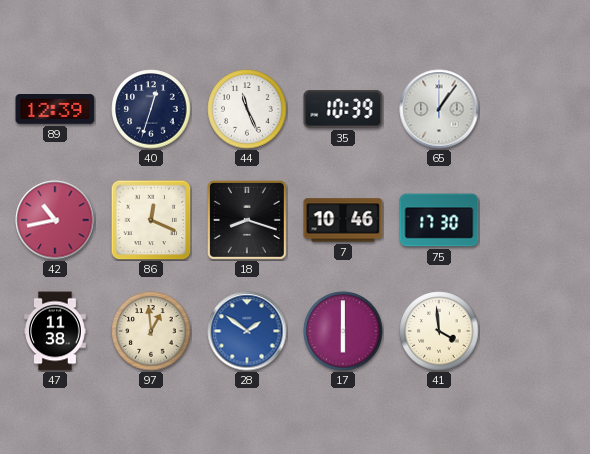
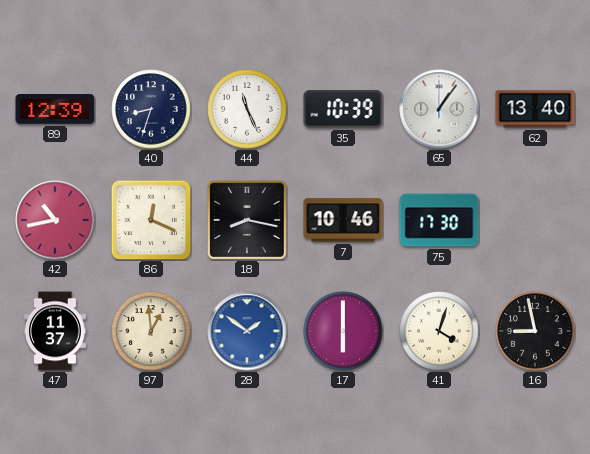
40: 12:33 -> 8:33 (151, 109)
62: none -> 13:40 (535, 109)
18: 8:18 -> 8:17 (247, 220)
47: 11:38 -> 11:37 (55, 331)
41: 3:59 -> 4:03 (439, 331)
16: none -> 8:58 (535, 331)
